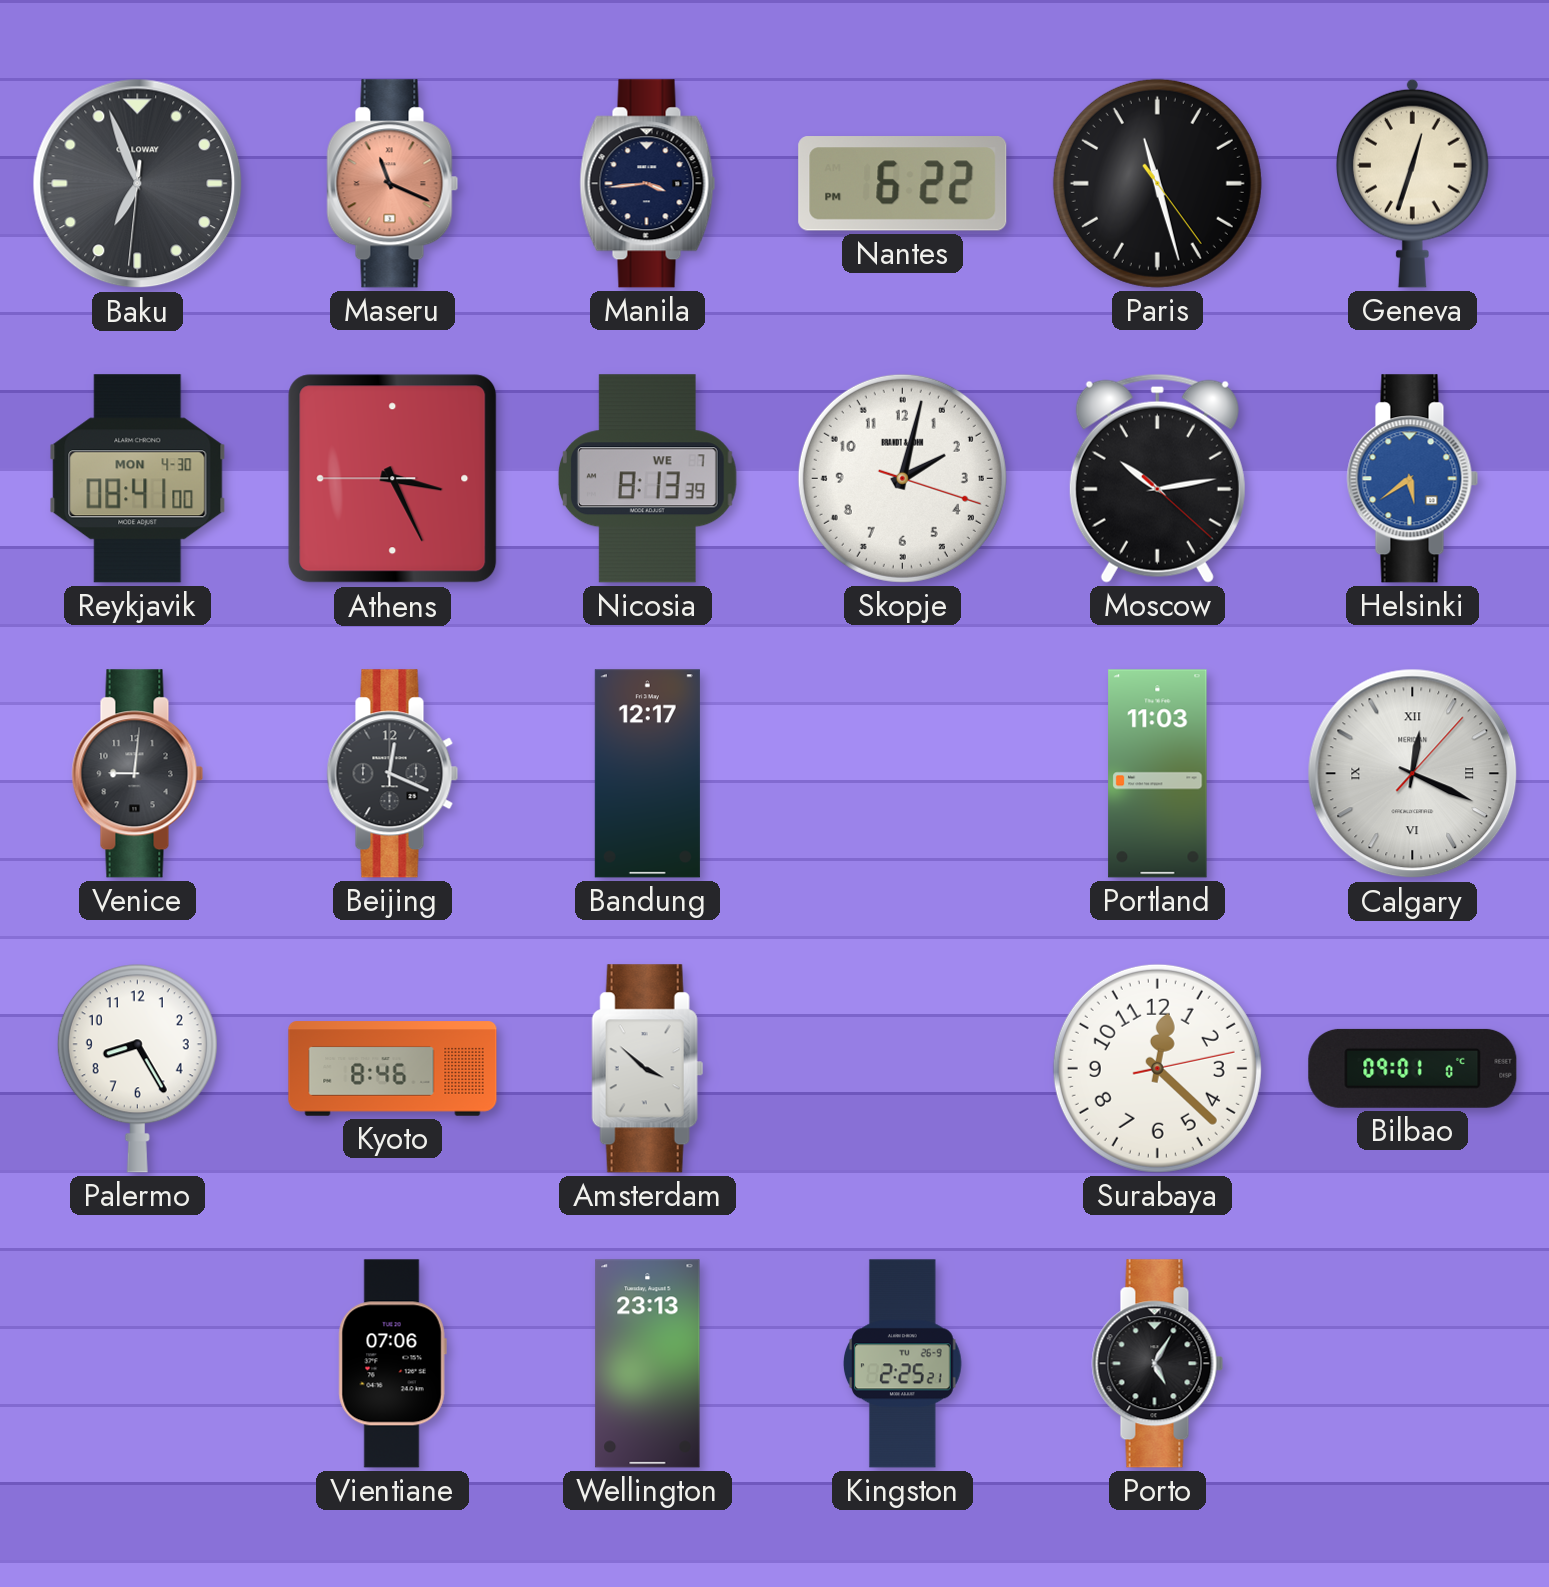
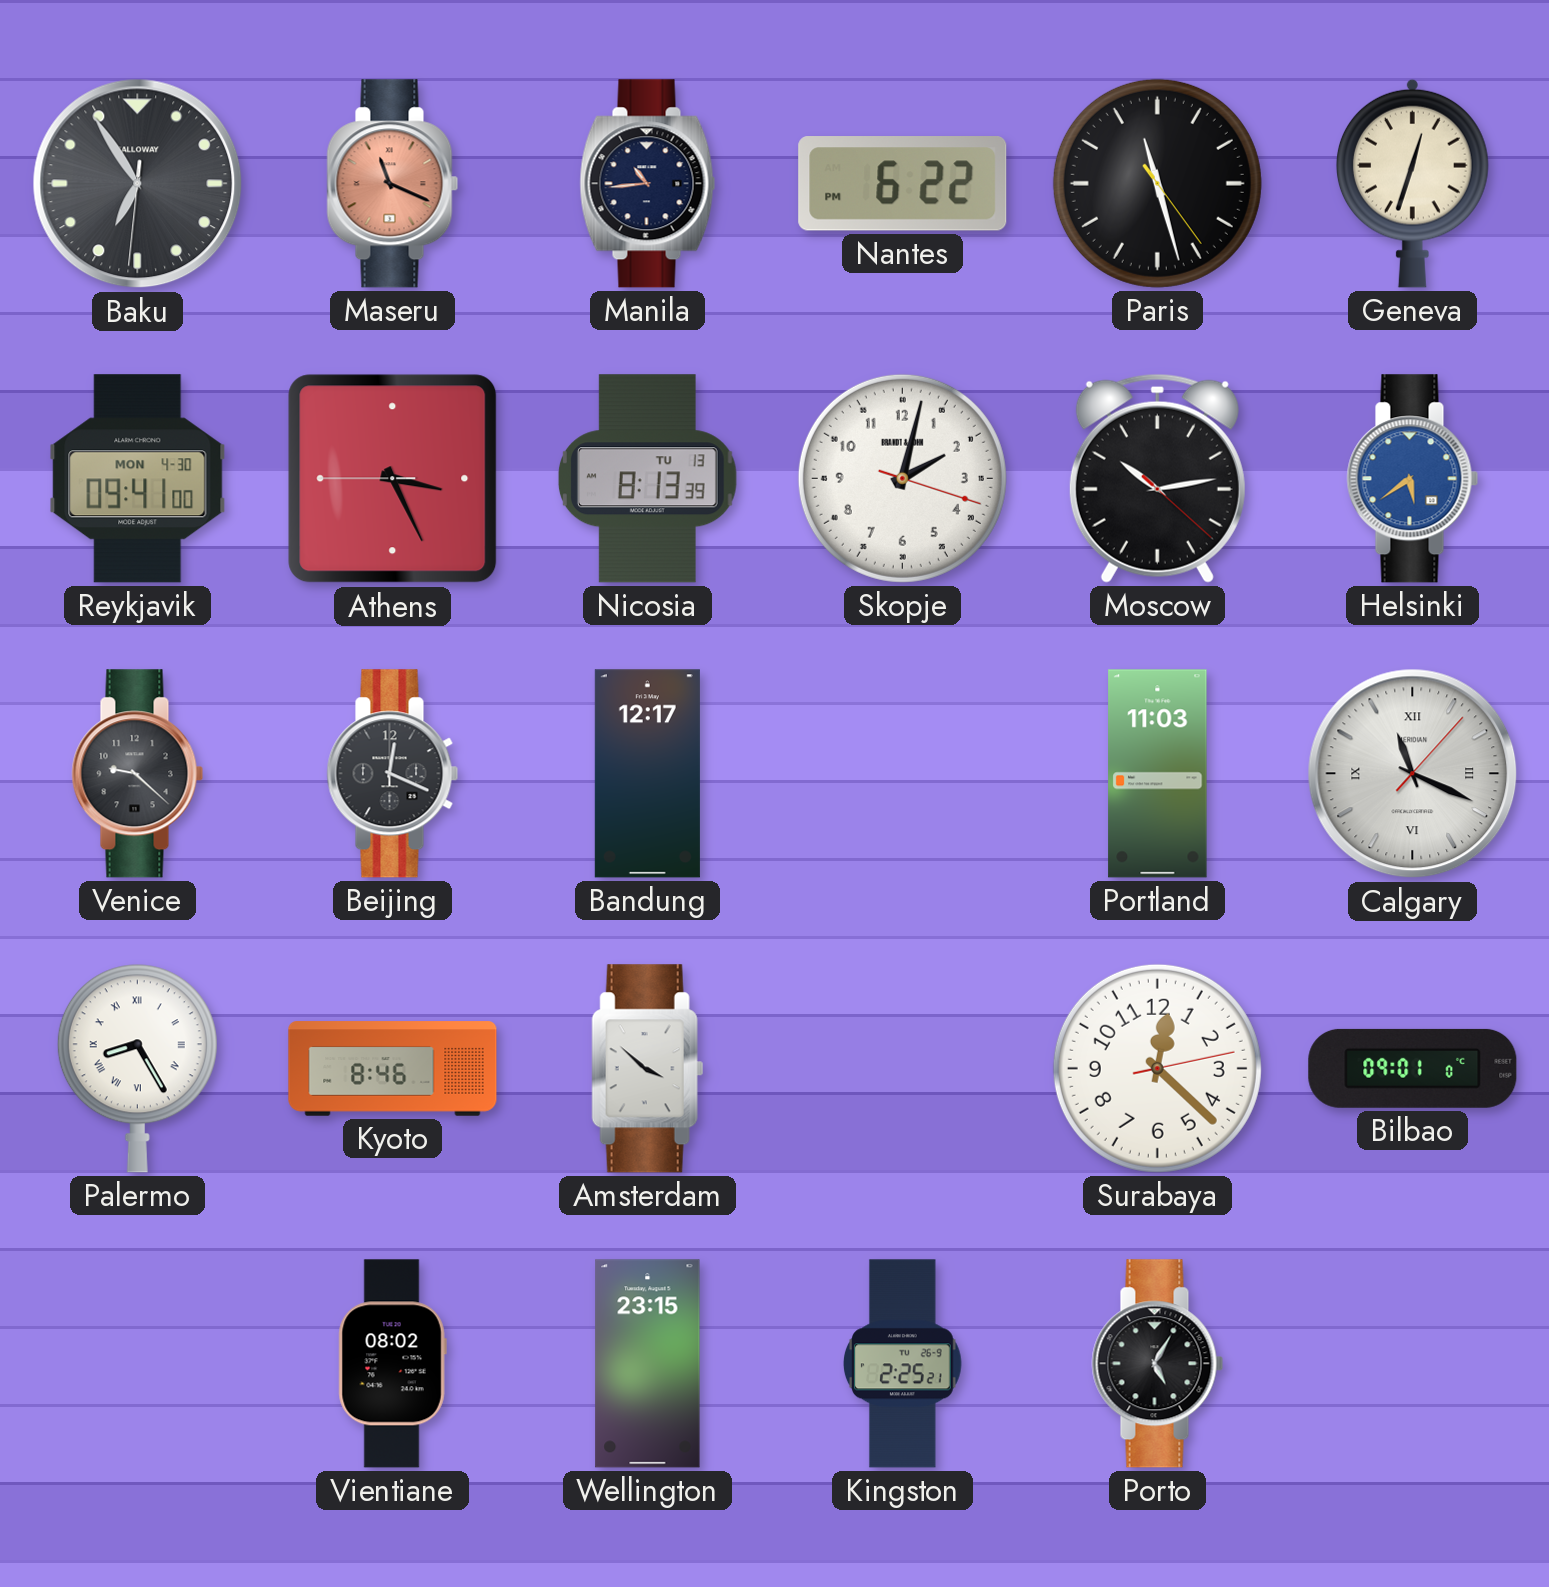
Baku: 6:56 -> 6:54 (138, 184)
Manila: 3:44 -> 10:44 (648, 184)
Reykjavik: 08:41 -> 09:41 (138, 479)
Nicosia date: WE 7 -> TU 13 (647, 479)
Venice: 9:01 -> 9:22 (138, 774)
Calgary: 12:19 -> 11:19 (1413, 774)
Palermo numerals: Arabic -> Roman (137, 1068)
Vientiane: 07:06 -> 08:02 (392, 1364)
Wellington: 23:13 -> 23:15 (648, 1364)
